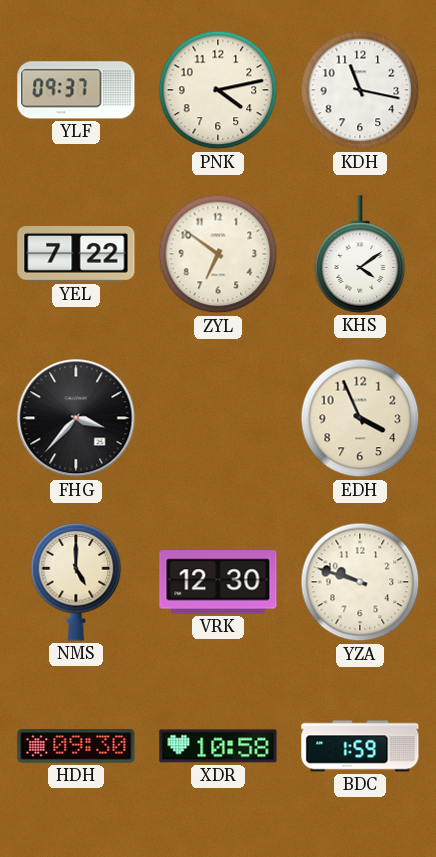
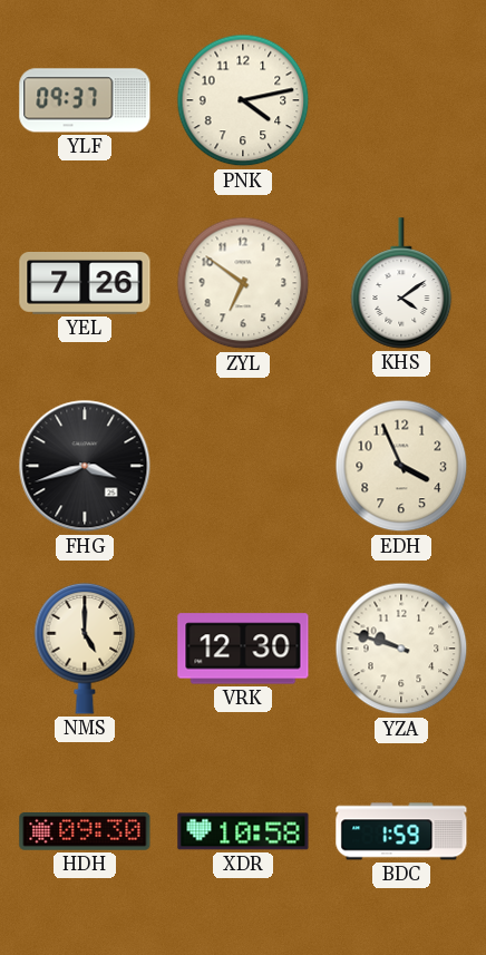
KDH: 11:17 -> none (360, 90)
YEL: 7:22 -> 7:26 (85, 284)
FHG: 3:37 -> 3:42 (85, 466)
